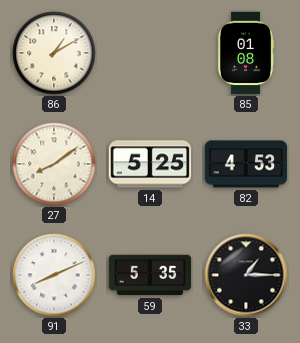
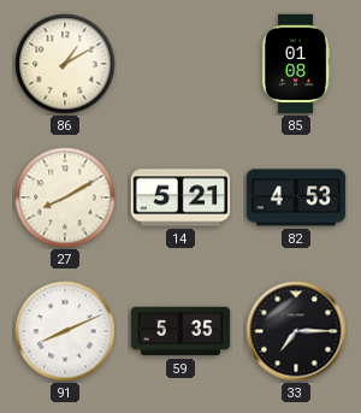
27: 8:09 -> 8:10 (65, 197)
14: 5:25 -> 5:21 (180, 197)
33: 1:15 -> 7:15 (296, 331)
